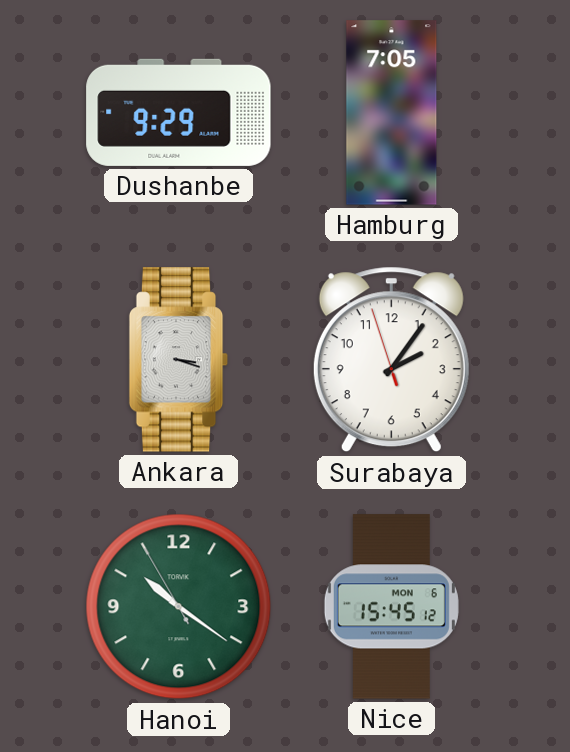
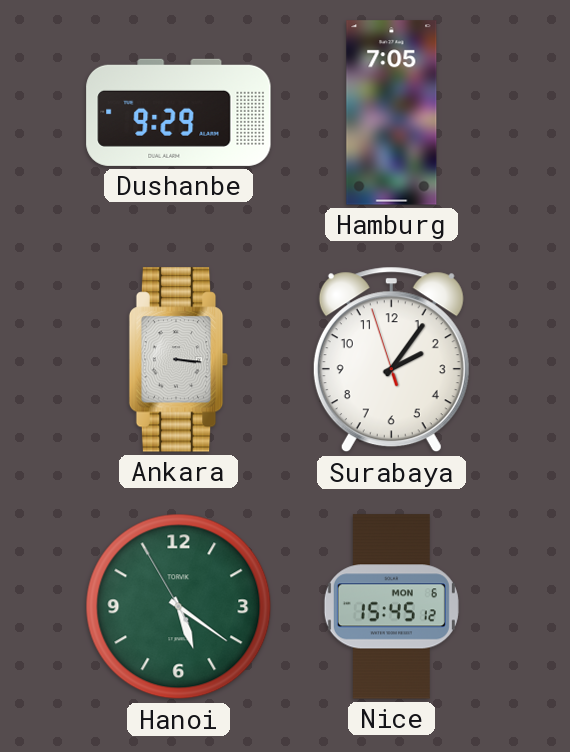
Ankara: 3:18 -> 3:16 (179, 360)
Hanoi: 10:20 -> 5:20 (179, 607)
